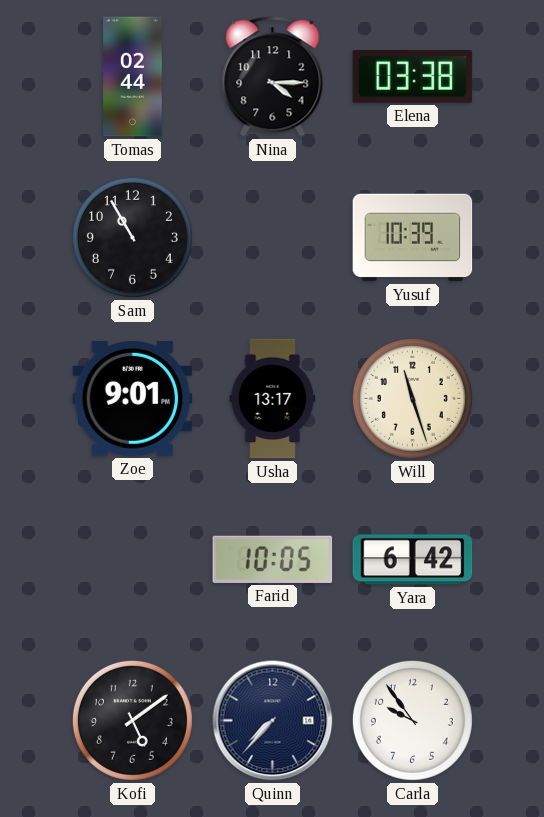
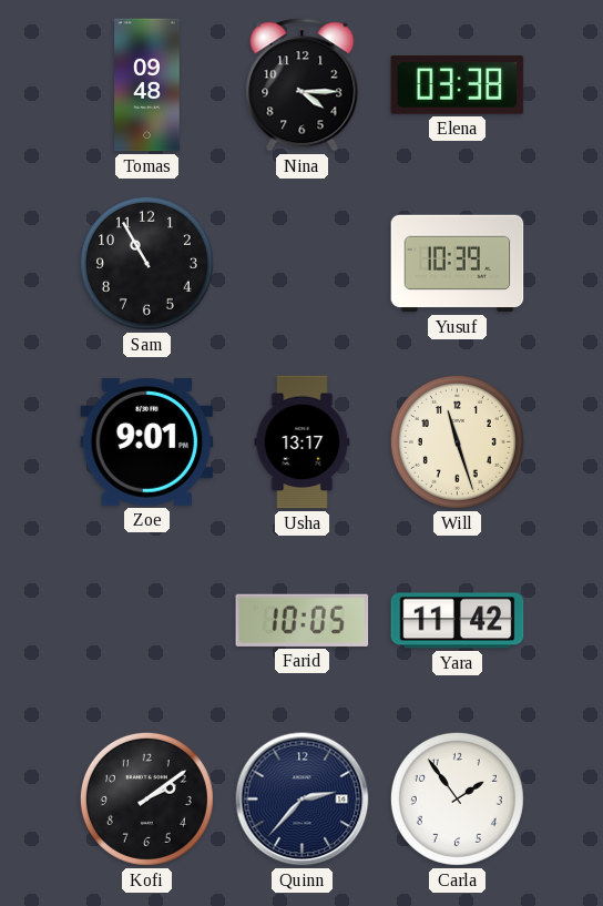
Tomas: 02:44 -> 09:48 (147, 85)
Yara: 6:42 -> 11:42 (458, 621)
Kofi: 5:09 -> 2:09 (146, 798)
Quinn: 7:37 -> 2:37 (303, 800)
Carla: 9:54 -> 1:54 (457, 798)
